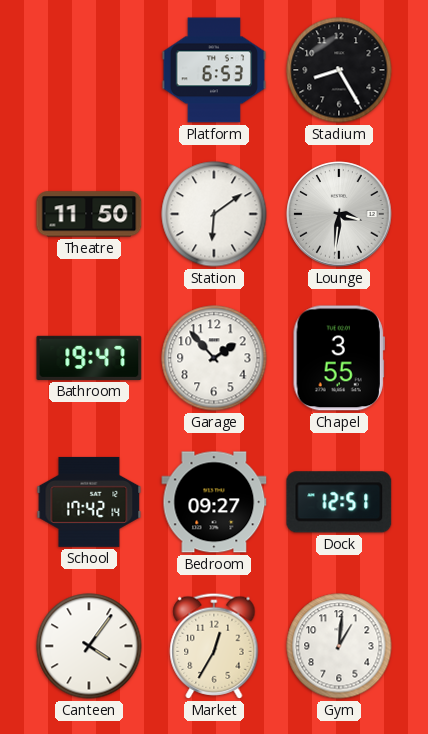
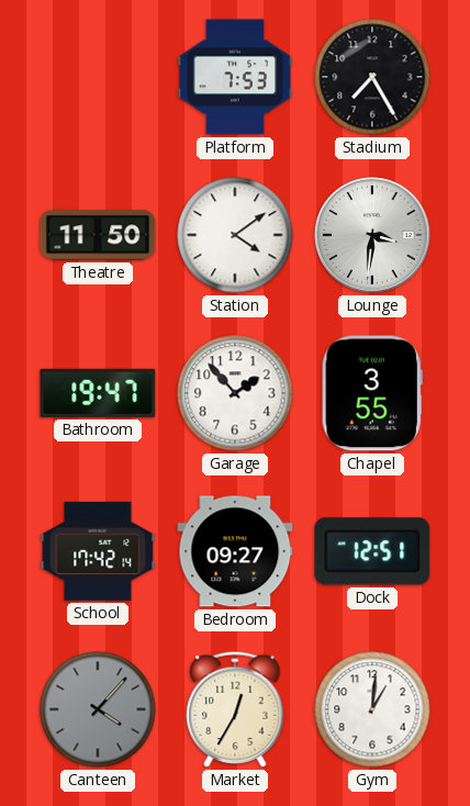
Platform: 6:53 -> 7:53 (235, 77)
Stadium: 8:25 -> 7:25 (372, 77)
Station: 6:09 -> 4:09 (235, 235)
Canteen: 4:06 -> 4:07 (98, 709)
Canteen dial: white -> grey (98, 709)
